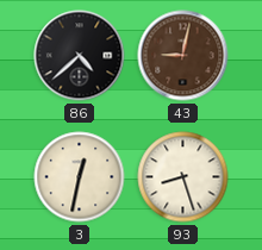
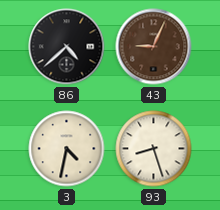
43: 9:02 -> 9:04 (154, 47)
3: 12:32 -> 4:32 (67, 149)
